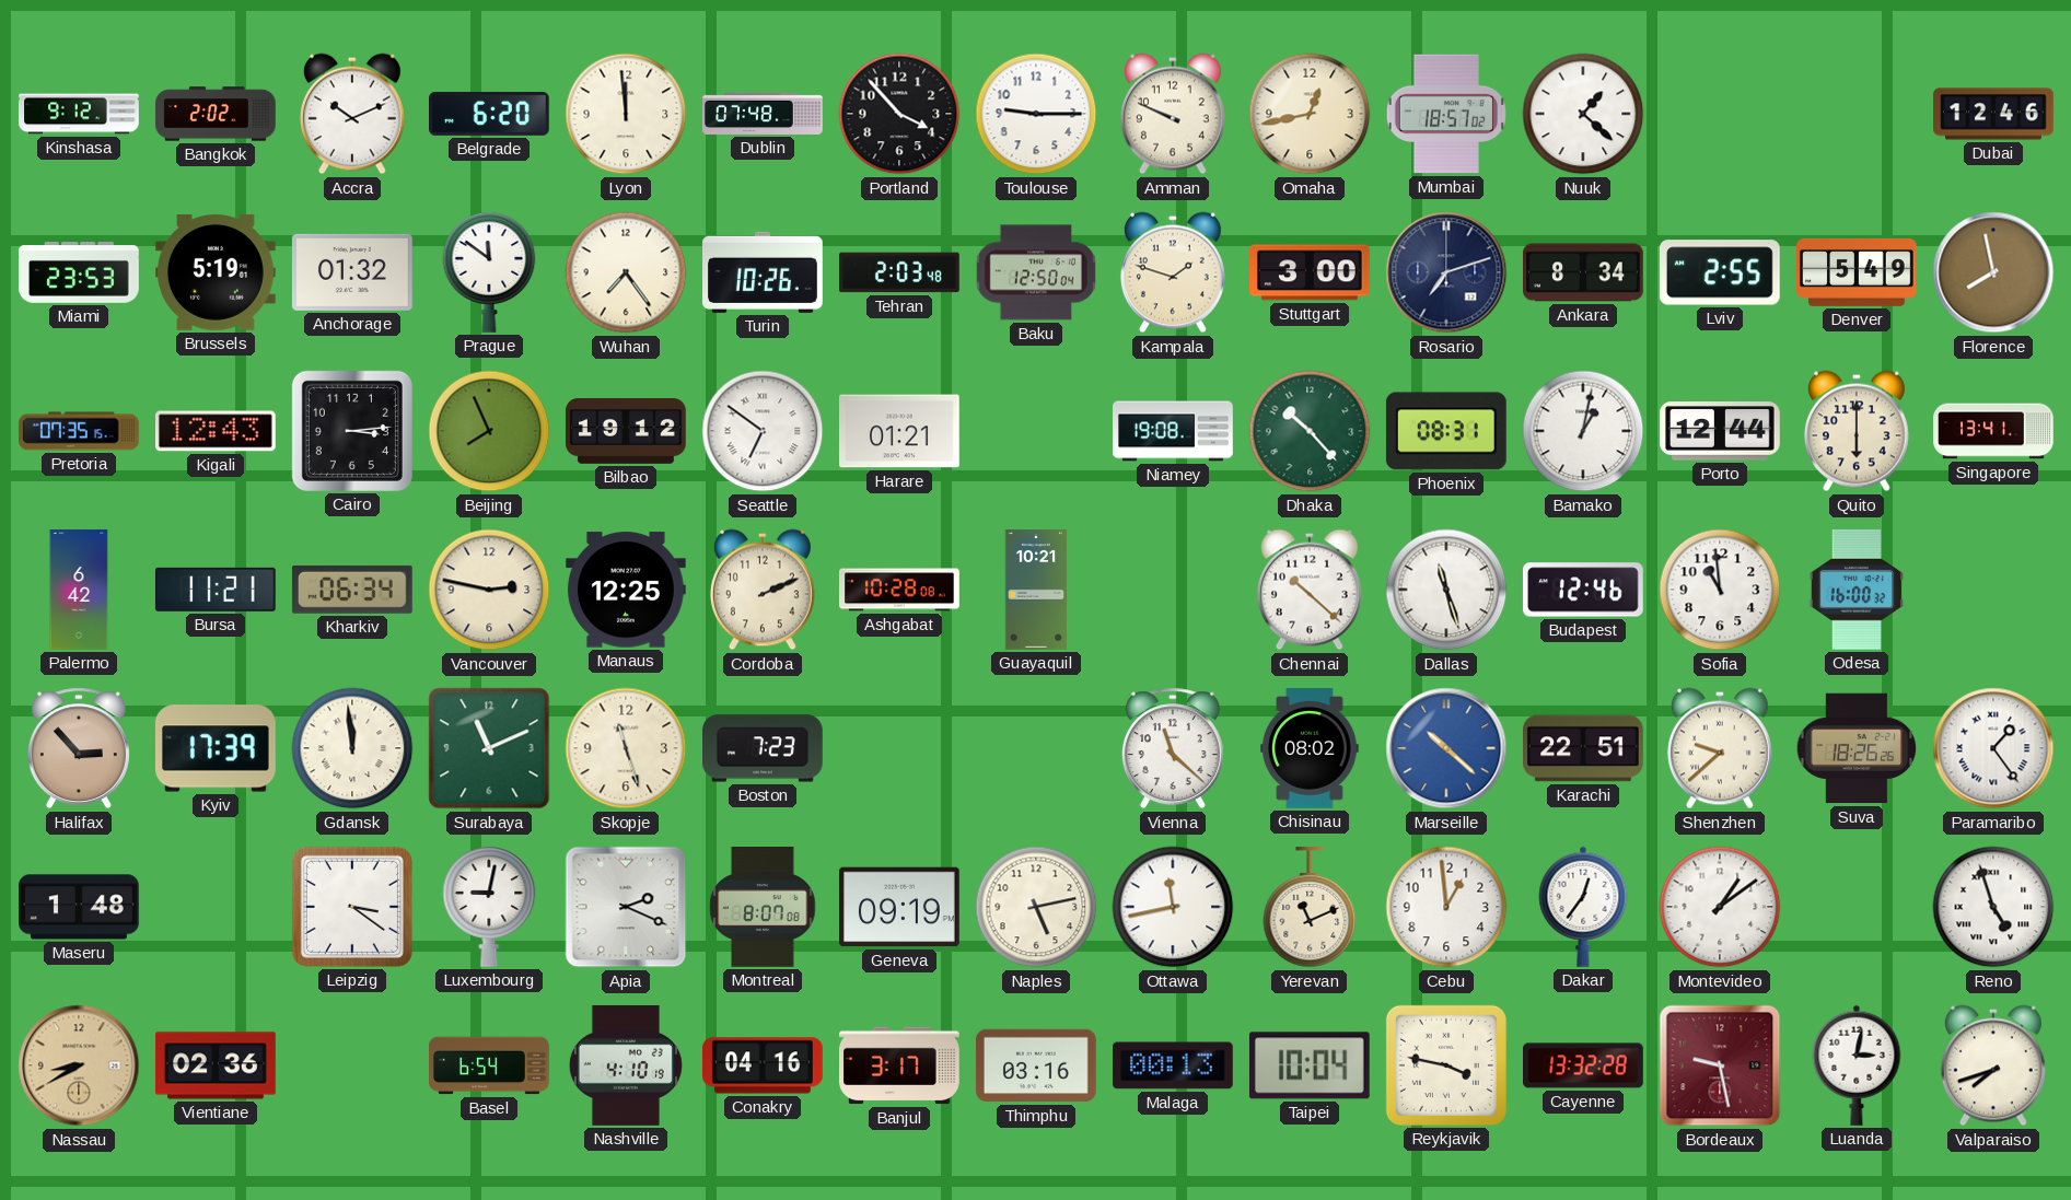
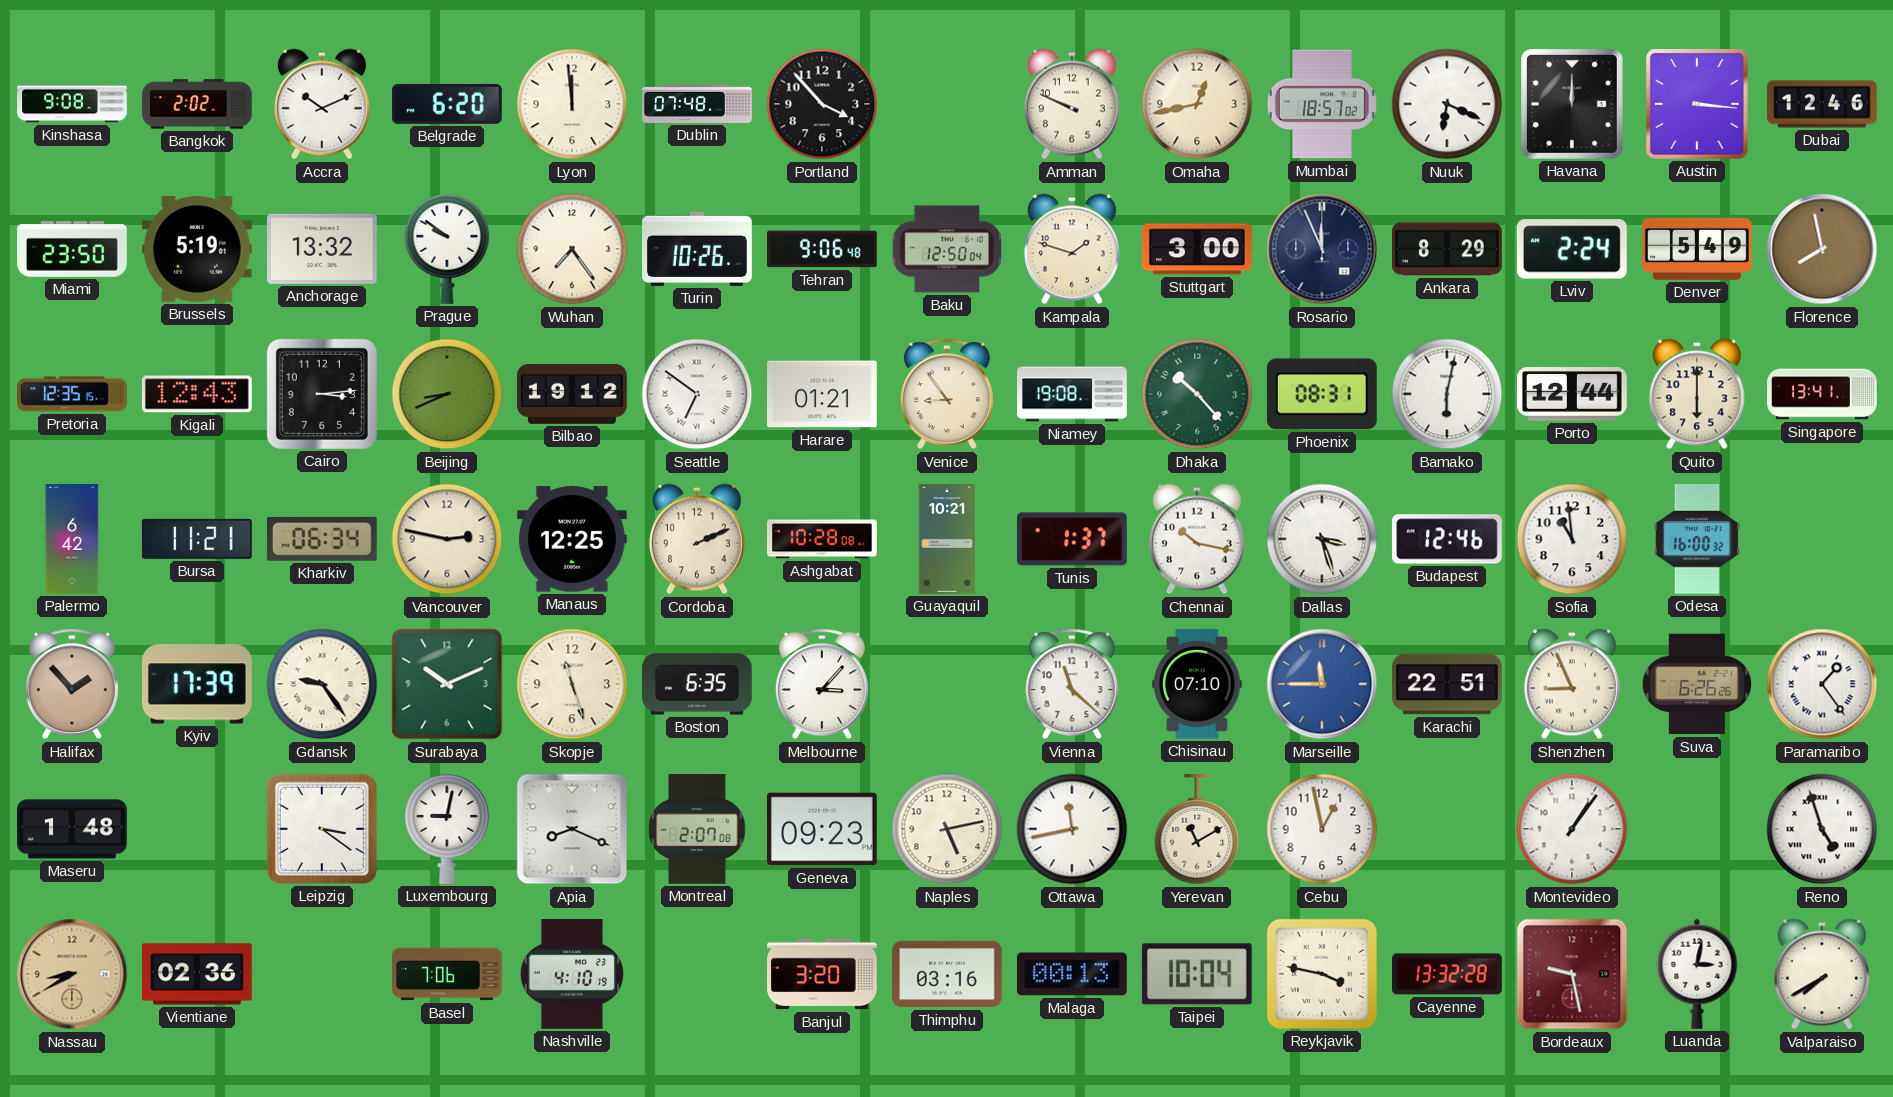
Kinshasa: 9:12 -> 9:08 (72, 104)
Toulouse: 9:15 -> none (1036, 114)
Nuuk: 1:22 -> 6:19 (1447, 104)
Havana: none -> 12:00 (1572, 104)
Austin: none -> 3:16 (1697, 104)
Miami: 23:53 -> 23:50 (72, 250)
Anchorage: 01:32 -> 13:32 (322, 249)
Prague: 11:51 -> 9:51 (447, 249)
Tehran: 2:03 -> 9:06 (823, 249)
Rosario: 7:12 -> 11:56 (1322, 249)
Ankara: 8:34 -> 8:29 (1448, 249)
Lviv: 2:55 -> 2:24 (1572, 249)
Pretoria: 07:35 -> 12:35 (72, 394)
Beijing: 7:56 -> 8:41 (447, 394)
Venice: none -> 8:54 (947, 394)
Bamako: 1:02 -> 6:02 (1447, 394)
Tunis: none -> 1:37 (1073, 539)
Chennai: 10:22 -> 10:17 (1197, 539)
Dallas: 11:27 -> 3:27 (1322, 539)
Halifax: 2:53 -> 1:53 (72, 684)
Gdansk: 11:59 -> 9:24 (322, 684)
Surabaya: 11:11 -> 10:11 (447, 684)
Boston: 7:23 -> 6:35 (698, 684)
Melbourne: none -> 3:07 (822, 684)
Chisinau: 08:02 -> 07:10 (1198, 685)
Marseille: 10:22 -> 11:45 (1322, 684)
Shenzhen: 9:38 -> 8:56 (1572, 684)
Suva: 18:26 -> 6:26 (1696, 684)
Apia: 2:19 -> 8:19 (572, 829)
Montreal: 8:07 -> 2:07 (697, 830)
Geneva: 09:19 -> 09:23 (823, 829)
Yerevan: 11:11 -> 11:10 (1197, 830)
Cebu: 12:59 -> 12:58 (1322, 829)
Dakar: 12:36 -> none (1583, 907)
Montevideo: 1:09 -> 1:06 (1572, 829)
Basel: 6:54 -> 7:06 (447, 974)
Conakry: 04:16 -> none (764, 1065)
Banjul: 3:17 -> 3:20 (823, 974)
Valparaiso: 7:42 -> 7:40 (1822, 974)
